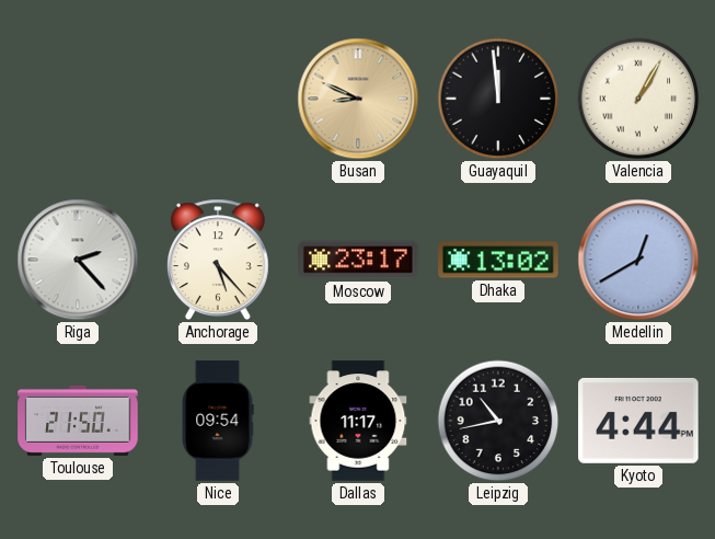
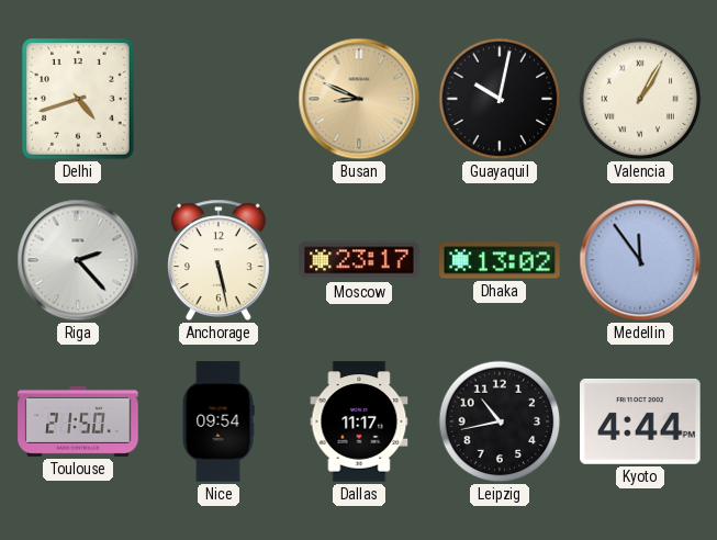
Delhi: none -> 4:42 (78, 99)
Guayaquil: 11:59 -> 10:02 (500, 99)
Anchorage: 5:23 -> 5:28 (220, 260)
Medellin: 12:40 -> 11:54 (640, 260)
